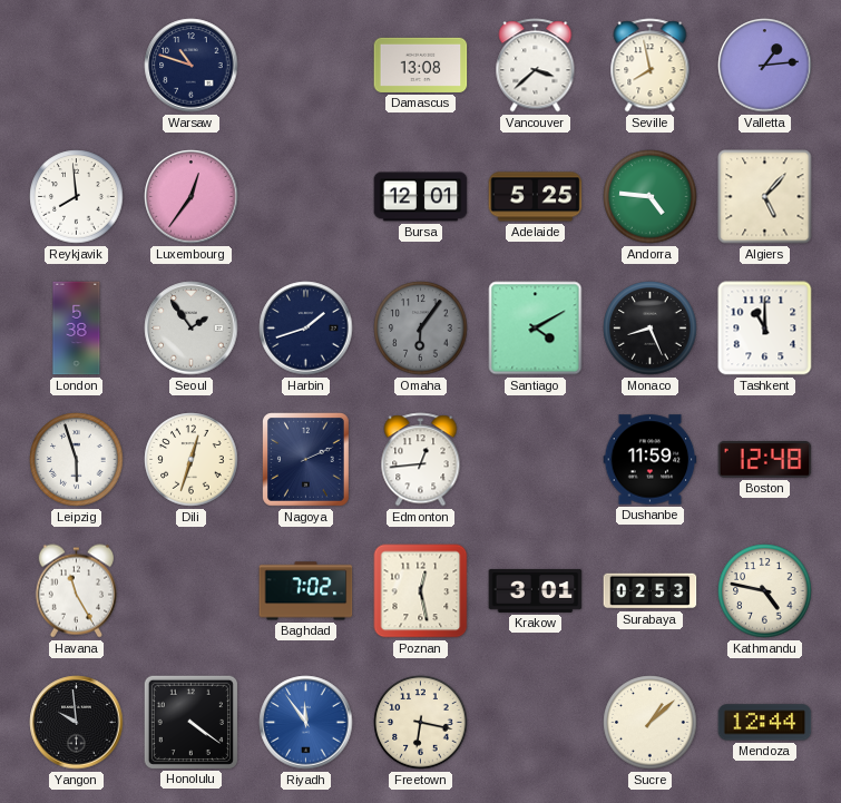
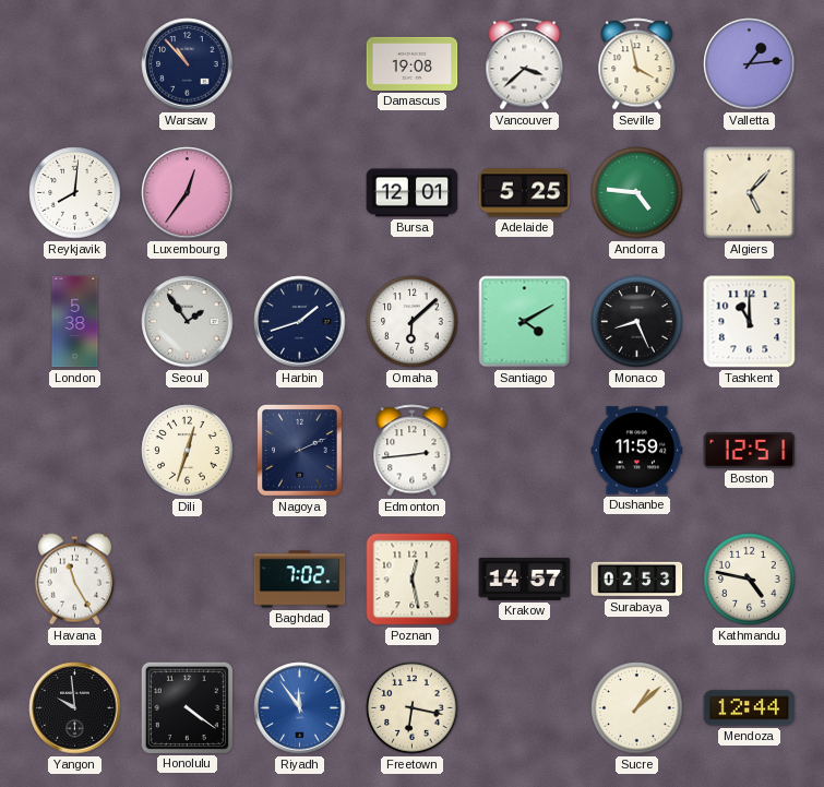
Warsaw: 10:48 -> 10:53 (188, 64)
Damascus: 13:08 -> 19:08 (413, 63)
Seville: 7:58 -> 3:58 (637, 64)
Reykjavik: 7:59 -> 8:01 (75, 193)
Omaha: 6:06 -> 6:08 (413, 322)
Omaha dial: grey -> white (413, 322)
Leipzig: 5:57 -> none (77, 460)
Edmonton: 12:44 -> 2:44 (413, 451)
Boston: 12:48 -> 12:51 (750, 451)
Krakow: 3:01 -> 14:57 (525, 579)
